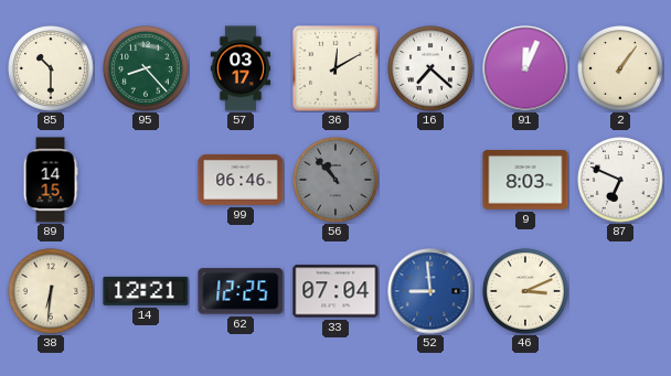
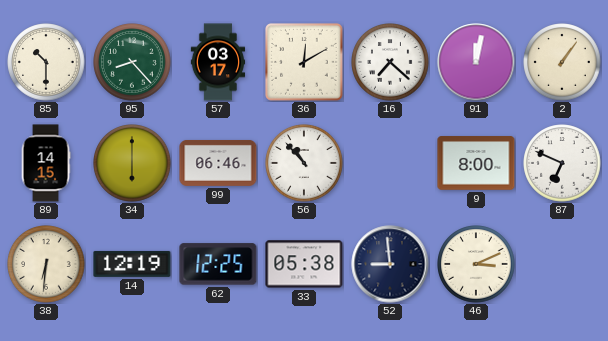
91: 12:04 -> 12:02 (476, 62)
34: none -> 6:00 (132, 163)
56 dial: grey -> white (304, 163)
9: 8:03 -> 8:00 (476, 163)
14: 12:21 -> 12:19 (132, 264)
33: 07:04 -> 05:38 (304, 264)
52 dial: blue -> navy (390, 264)
